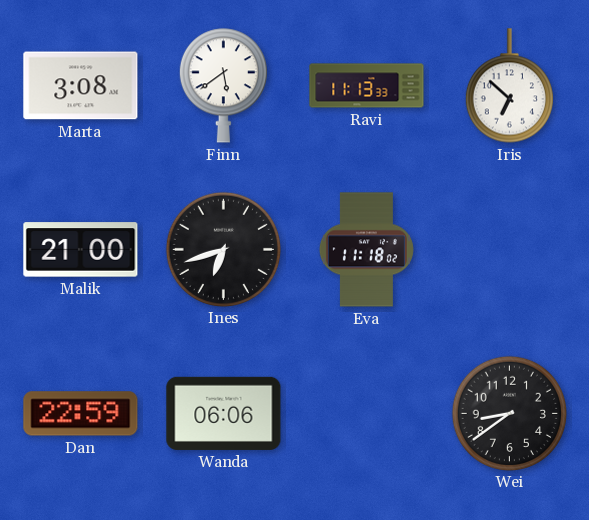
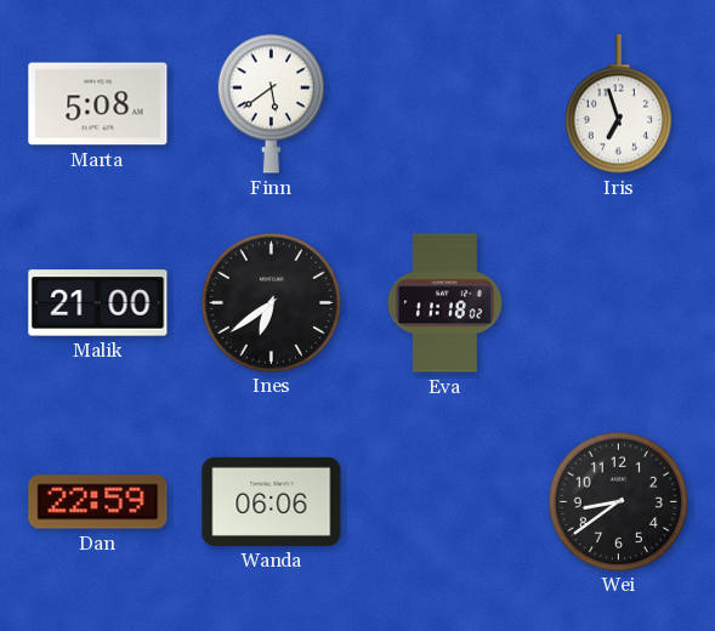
Marta: 3:08 -> 5:08 (98, 104)
Ravi: 11:13 -> none (367, 86)
Iris: 6:52 -> 6:57 (618, 104)
Ines: 6:42 -> 6:39 (271, 302)
